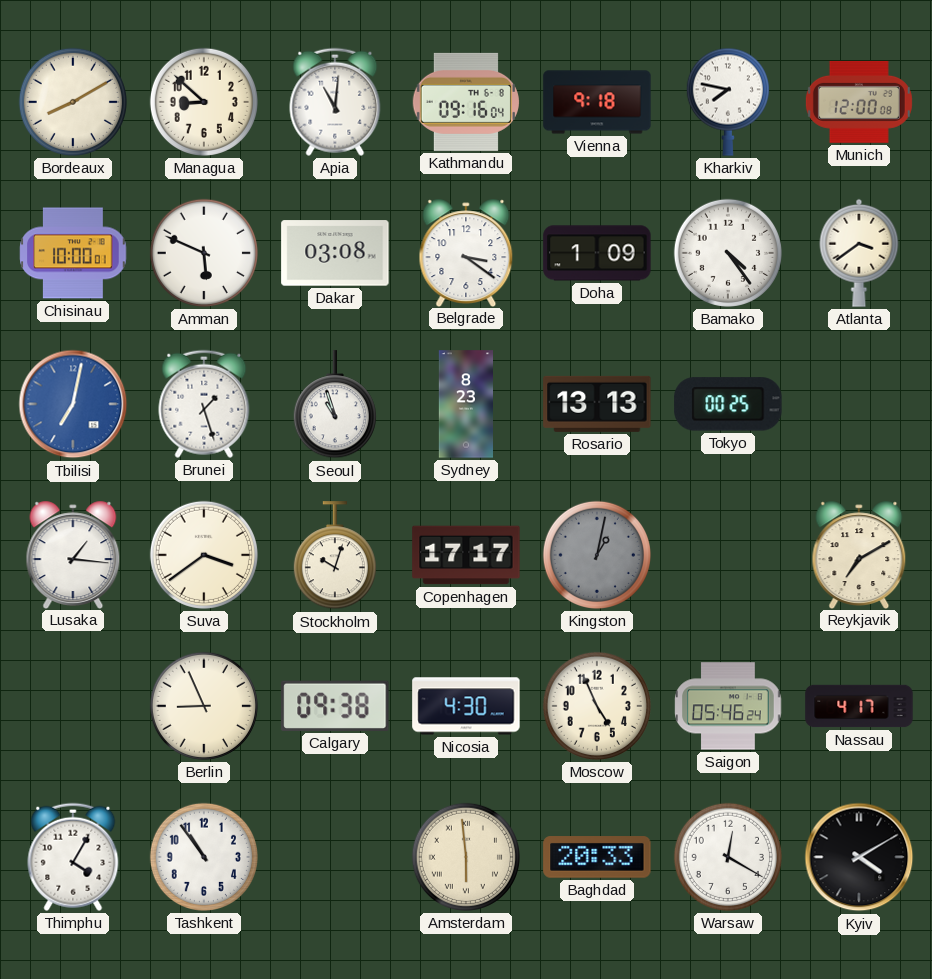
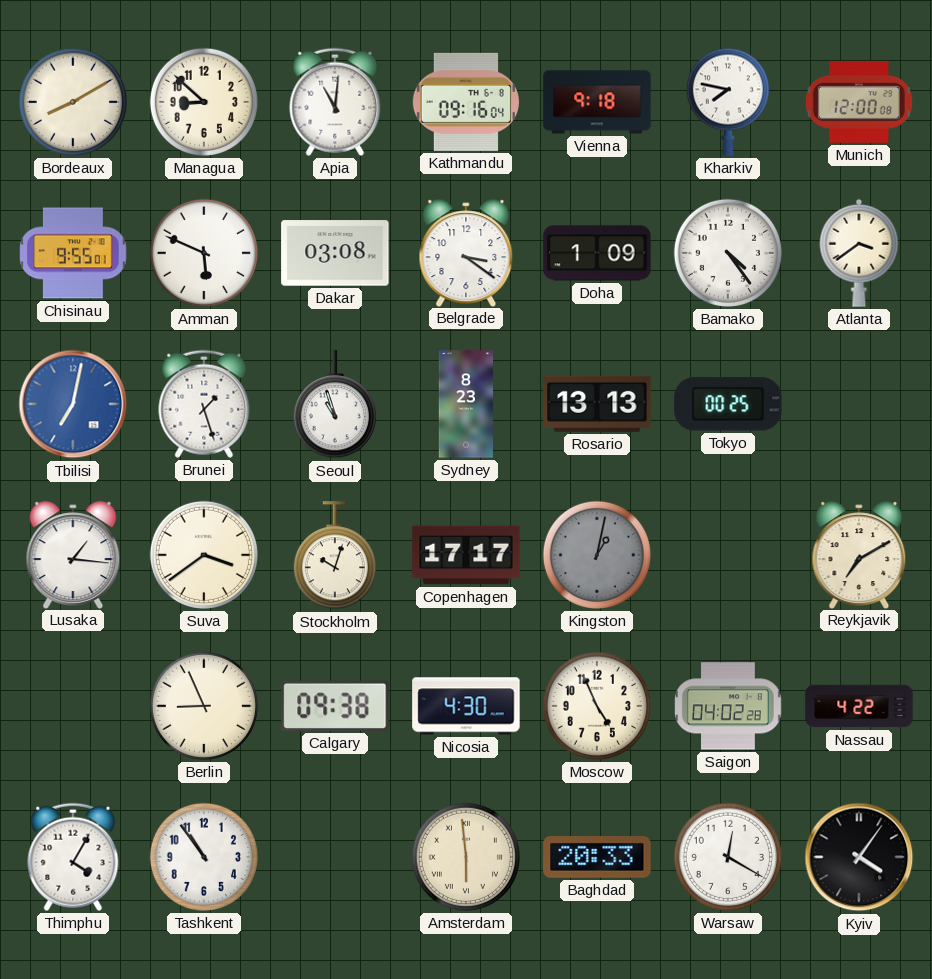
Chisinau: 10:00 -> 9:55 (73, 253)
Saigon: 05:46 -> 04:02 (728, 706)
Nassau: 4:17 -> 4:22 (859, 706)
Kyiv: 4:10 -> 4:06 (859, 857)
